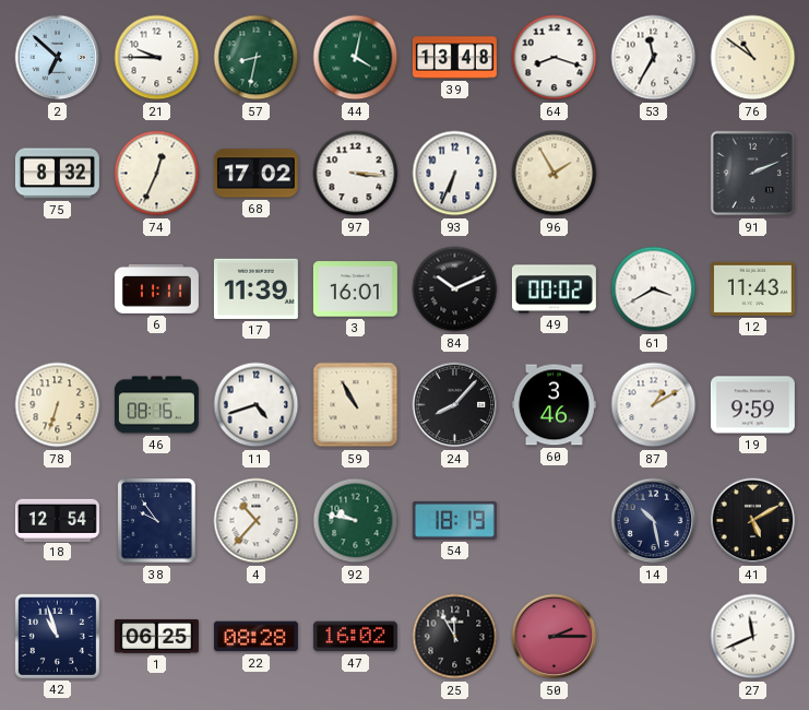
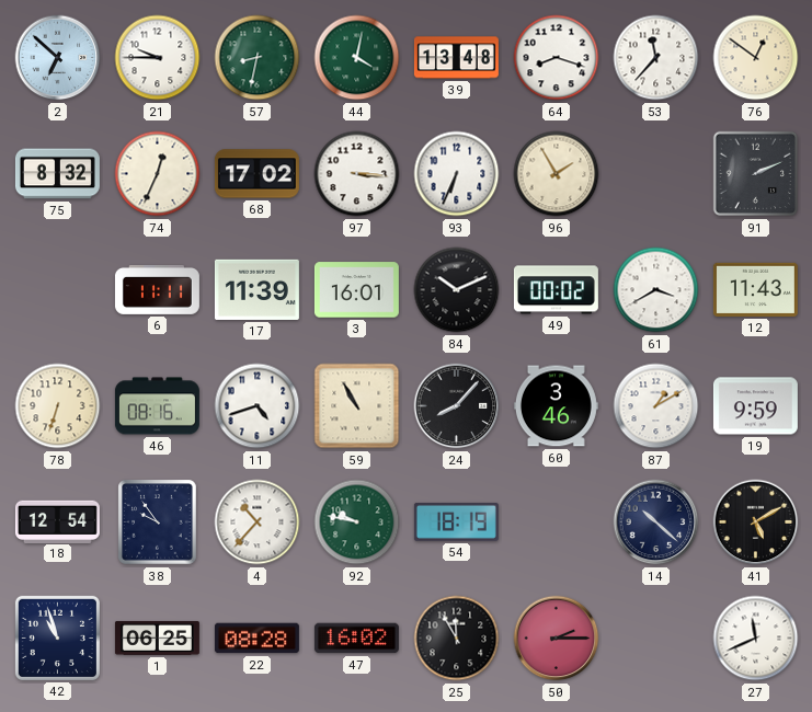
53: 11:35 -> 11:37 (656, 58)
76: 10:51 -> 12:51 (756, 58)
14: 10:28 -> 10:22 (656, 522)
